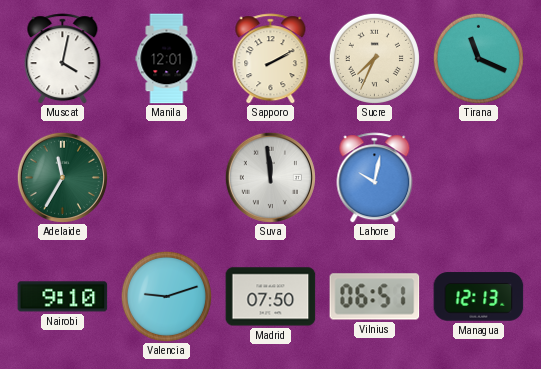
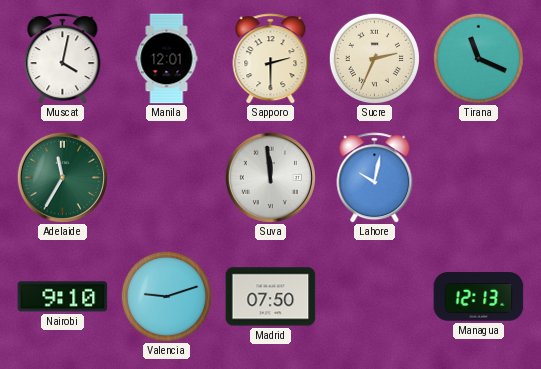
Sapporo: 2:10 -> 2:30 (271, 59)
Sucre: 7:34 -> 2:34 (374, 58)
Vilnius: 06:51 -> none (375, 297)
